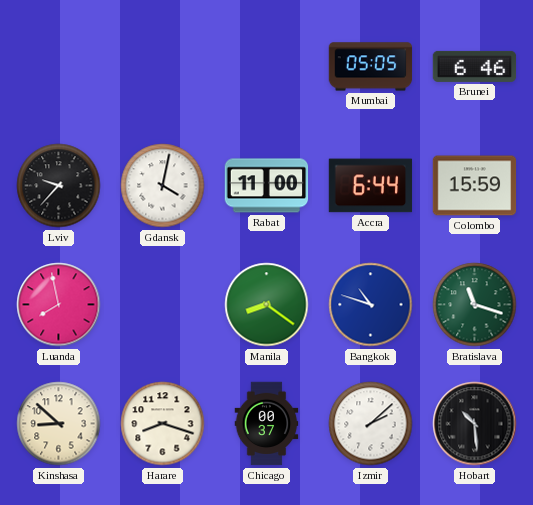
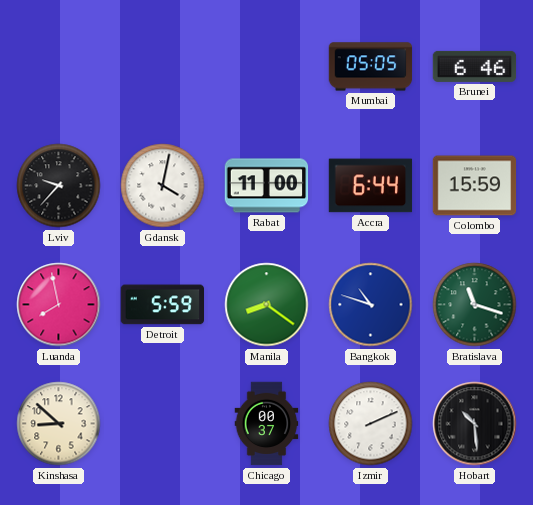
Detroit: none -> 5:59 (162, 305)
Harare: 8:18 -> none (163, 424)
Izmir: 2:08 -> 2:11 (371, 424)
